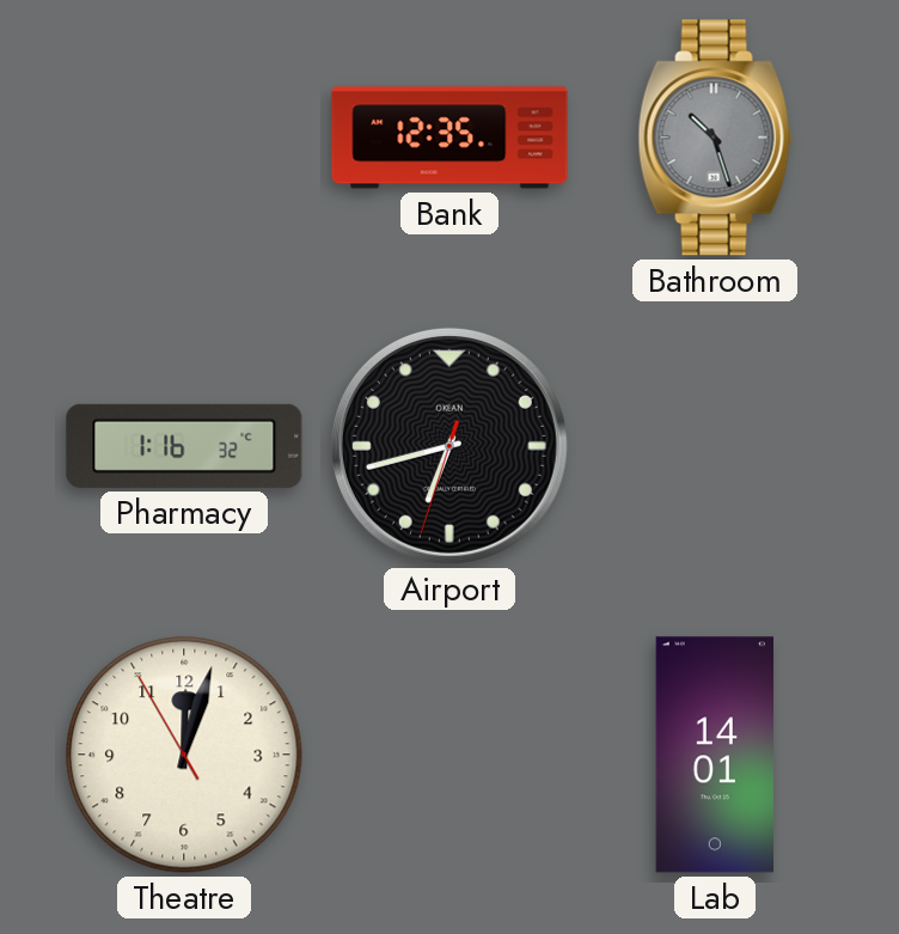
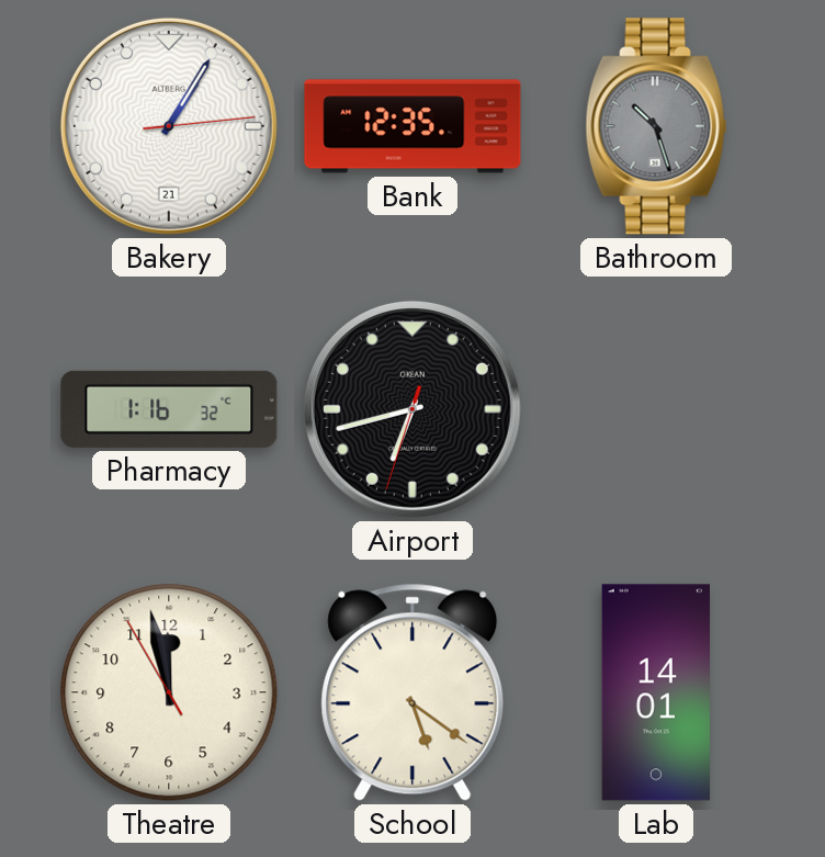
Bakery: none -> 1:05 (169, 126)
Theatre: 12:02 -> 11:57 (169, 692)
School: none -> 5:21 (412, 692)
